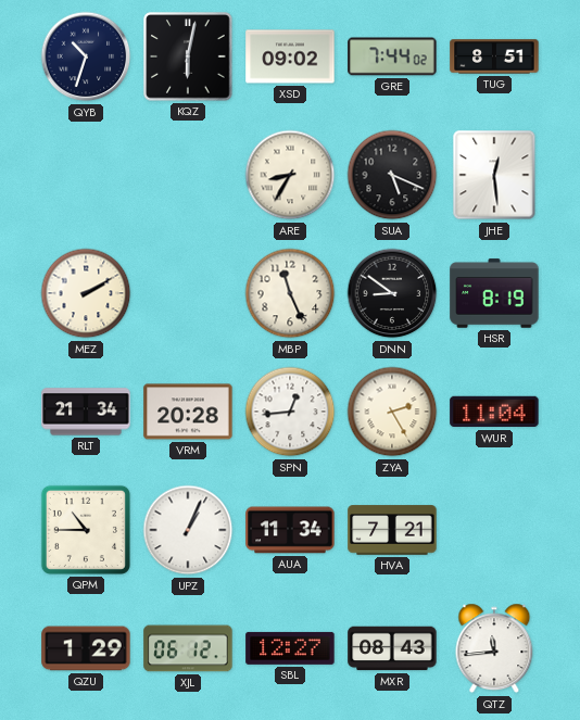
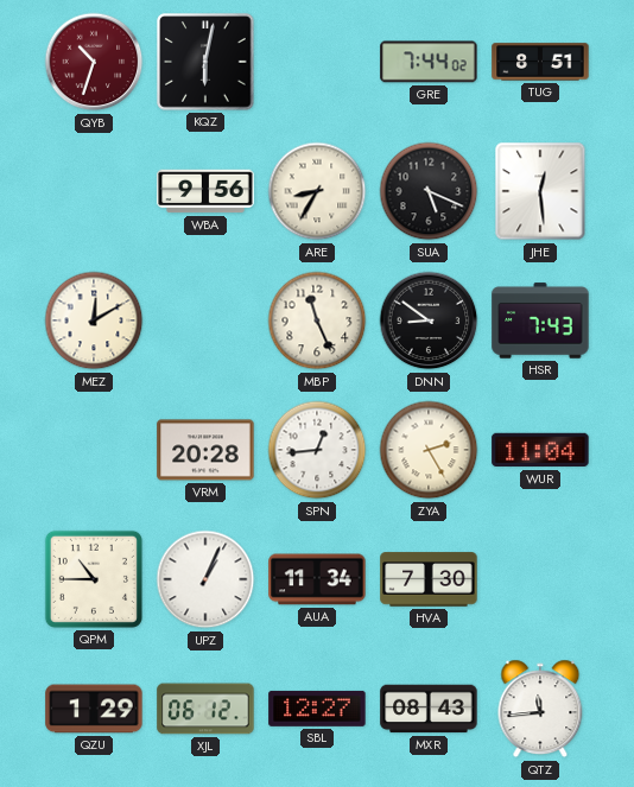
QYB dial: navy -> burgundy (94, 62)
XSD: 09:02 -> none (290, 56)
WBA: none -> 9:56 (205, 191)
MEZ: 2:10 -> 12:10 (94, 320)
HSR: 8:19 -> 7:43 (540, 320)
RLT: 21:34 -> none (86, 412)
HVA: 7:21 -> 7:30 (429, 579)
